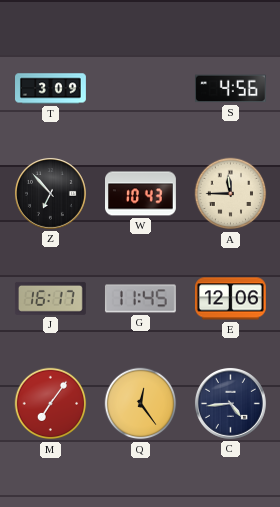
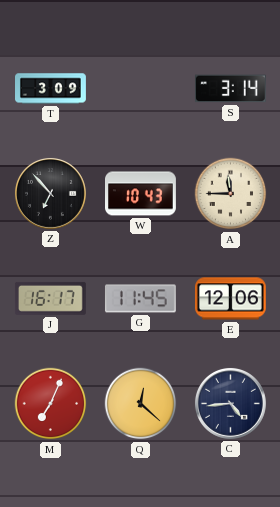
S: 4:56 -> 3:14 (230, 89)
M: 7:06 -> 7:04 (51, 404)
Q: 12:24 -> 12:22 (141, 404)
